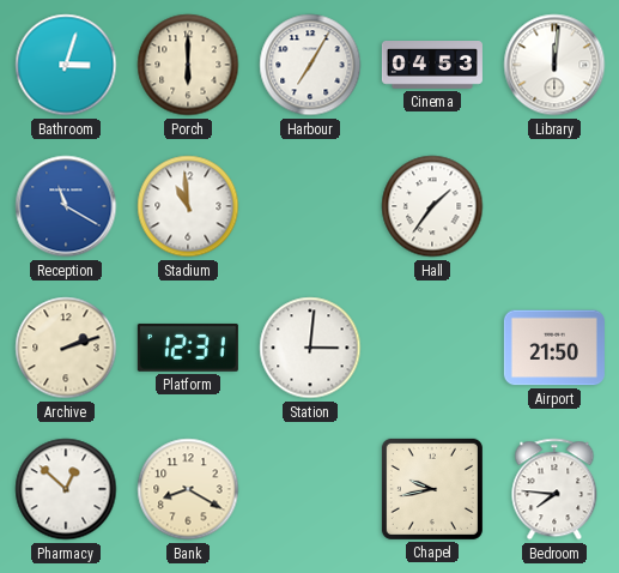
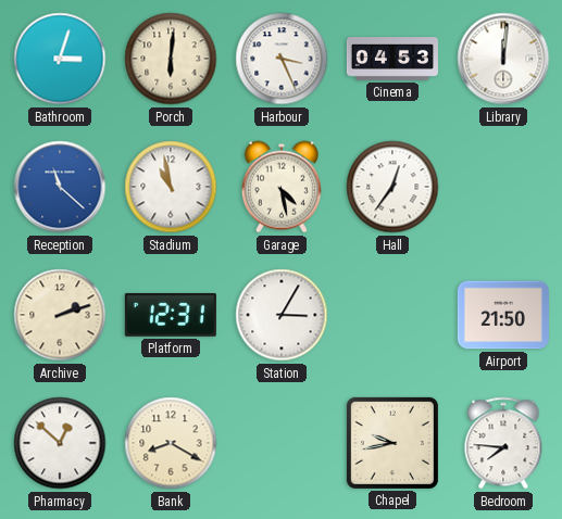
Porch: 6:00 -> 6:01 (171, 59)
Harbour: 7:05 -> 3:26 (282, 59)
Reception: 11:20 -> 11:22 (60, 187)
Stadium: 10:59 -> 10:58 (171, 187)
Garage: none -> 4:28 (282, 187)
Hall: 1:36 -> 12:36 (392, 187)
Station: 3:01 -> 3:05 (282, 315)
